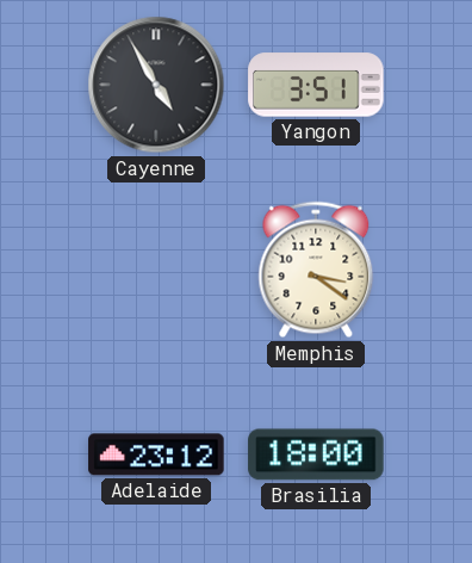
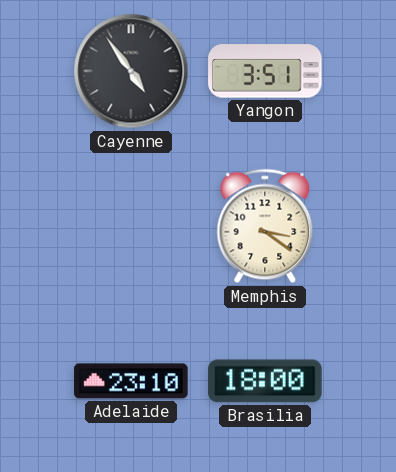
Cayenne: 4:55 -> 4:54 (131, 71)
Adelaide: 23:12 -> 23:10 (131, 381)
